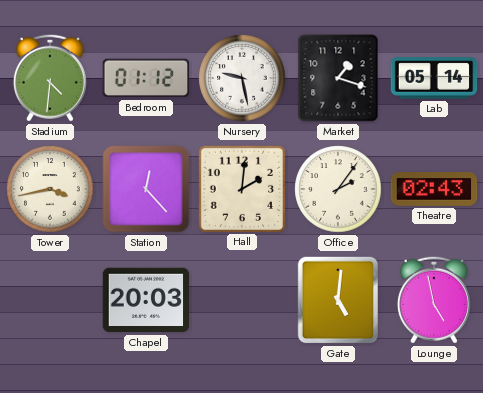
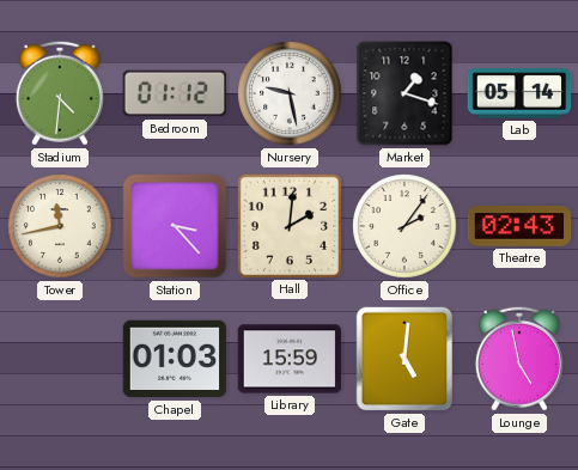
Tower: 3:43 -> 11:43 (60, 226)
Station: 12:23 -> 3:23 (175, 226)
Chapel: 20:03 -> 01:03 (175, 359)
Library: none -> 15:59 (290, 359)
